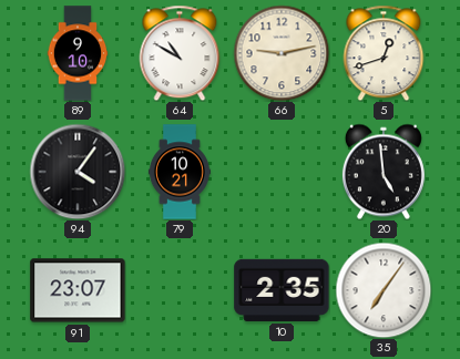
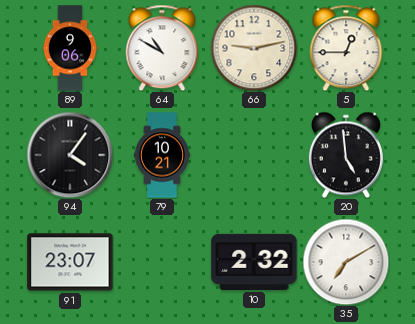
89: 9:10 -> 9:06 (70, 48)
5: 12:42 -> 12:45 (346, 48)
10: 2:35 -> 2:32 (254, 262)
35: 7:06 -> 7:10 (346, 262)
